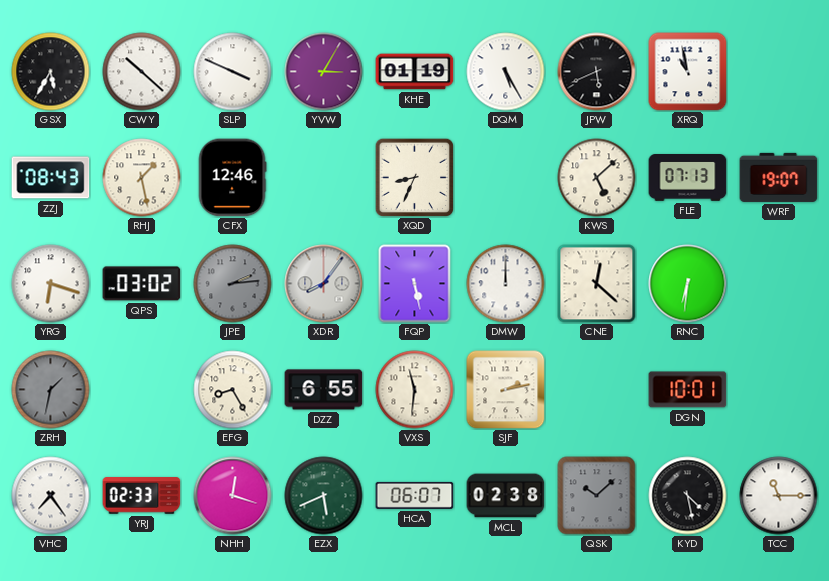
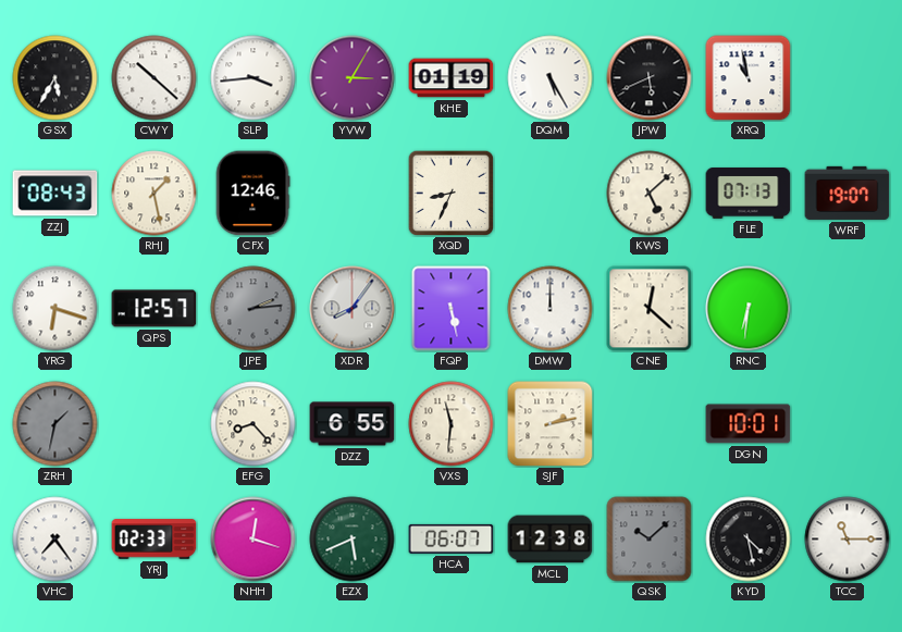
SLP: 3:49 -> 3:44 (254, 78)
QPS: 03:02 -> 12:57 (155, 309)
EFG: 8:25 -> 8:23 (254, 424)
MCL: 02:38 -> 12:38 (551, 540)
